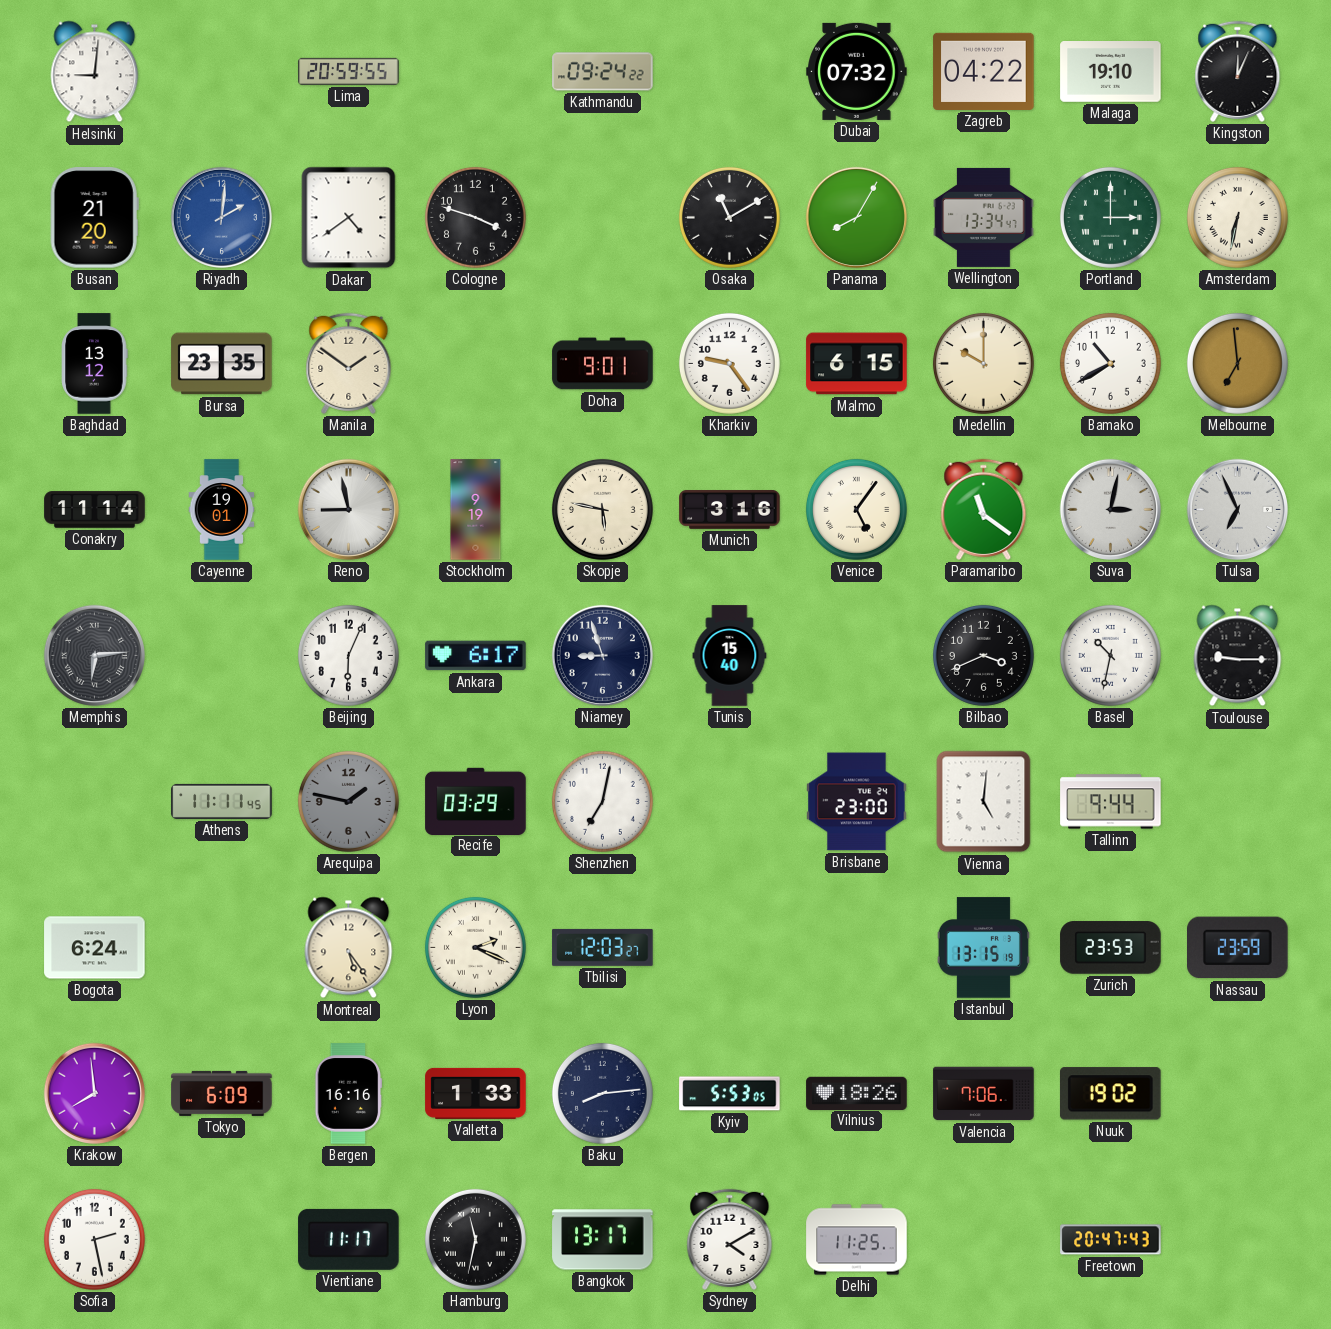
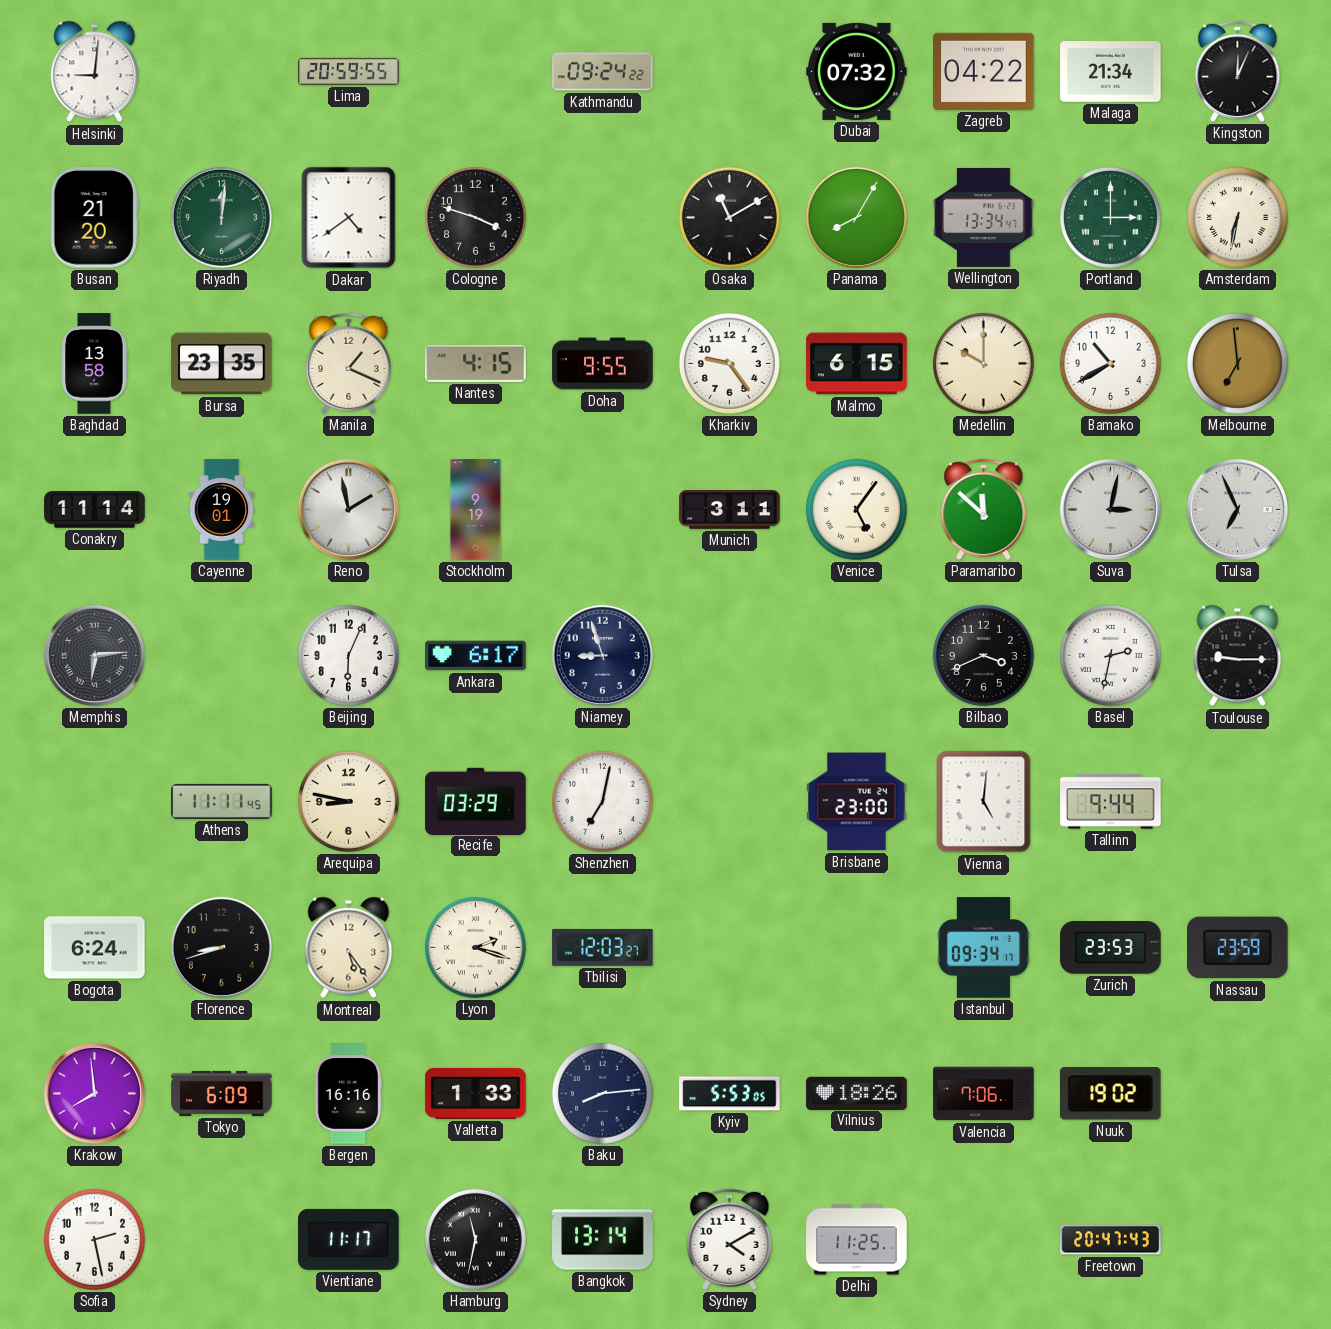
Malaga: 19:10 -> 21:34 (1111, 72)
Riyadh: 2:01 -> 12:01 (221, 217)
Riyadh dial: blue -> green (221, 217)
Baghdad: 13:12 -> 13:58 (94, 364)
Manila: 1:51 -> 1:19 (349, 363)
Nantes: none -> 4:15 (476, 364)
Doha: 9:01 -> 9:55 (603, 364)
Reno: 8:58 -> 1:58 (348, 509)
Skopje: 5:47 -> none (602, 509)
Munich: 3:16 -> 3:11 (730, 510)
Paramaribo: 11:21 -> 11:52 (984, 509)
Tunis: 15:40 -> none (730, 656)
Basel: 10:32 -> 2:32 (1110, 655)
Arequipa: 1:47 -> 8:47 (348, 801)
Arequipa dial: grey -> cream (348, 801)
Florence: none -> 8:42 (221, 947)
Lyon: 2:19 -> 2:18 (475, 947)
Istanbul: 13:15 -> 09:34 (983, 948)
Bangkok: 13:17 -> 13:14 (603, 1240)
